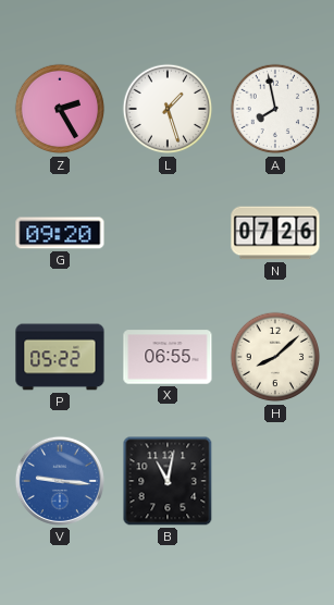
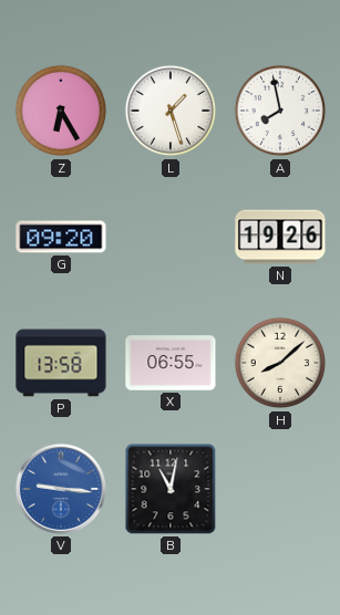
Z: 2:25 -> 6:25 (61, 111)
N: 07:26 -> 19:26 (280, 237)
P: 05:22 -> 13:58 (61, 363)
